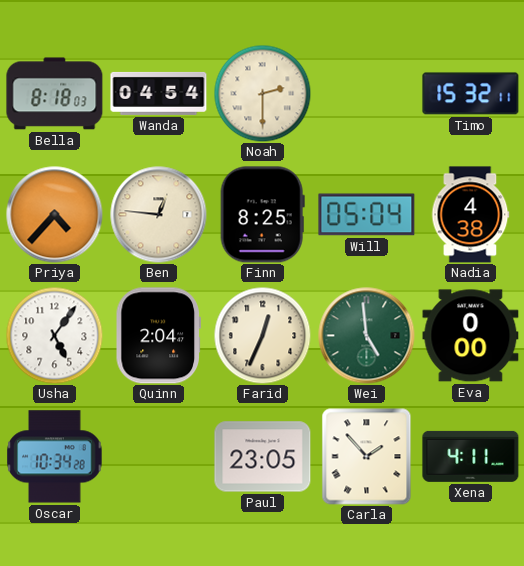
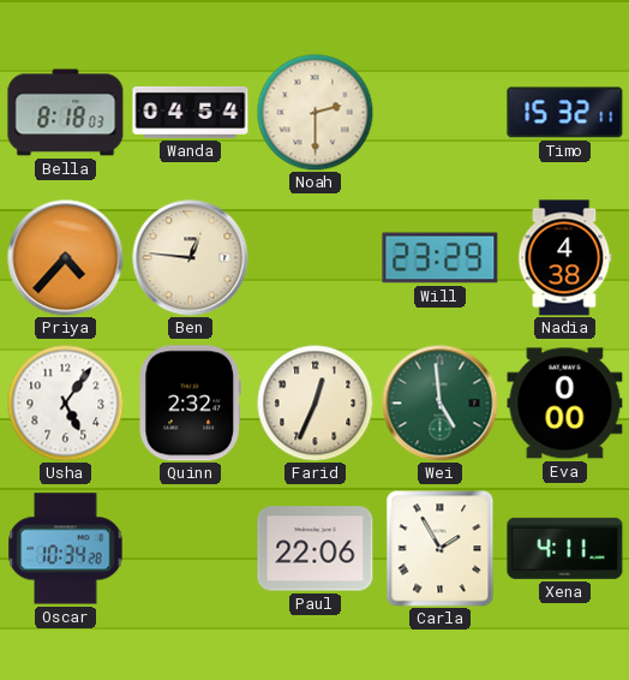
Finn: 8:25 -> none (262, 215)
Will: 05:04 -> 23:29 (441, 258)
Quinn: 2:04 -> 2:32 (190, 404)
Paul: 23:05 -> 22:06 (316, 549)
Carla: 1:53 -> 1:55 (441, 549)
